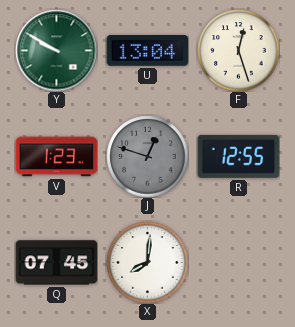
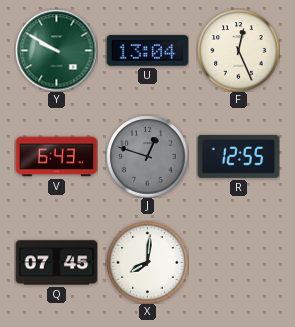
F: 12:27 -> 12:26 (238, 50)
V: 1:23 -> 6:43 (56, 157)
